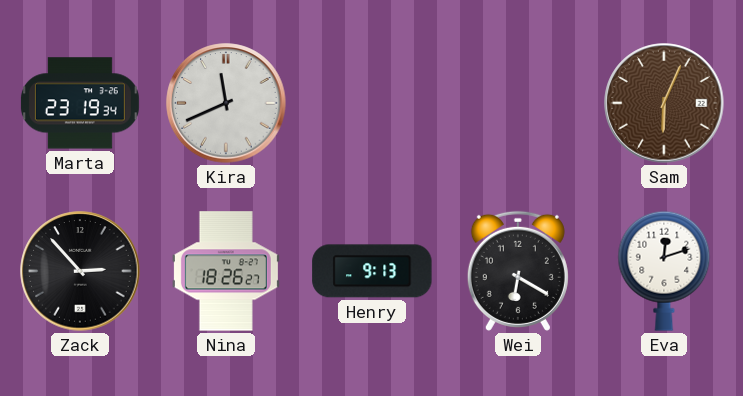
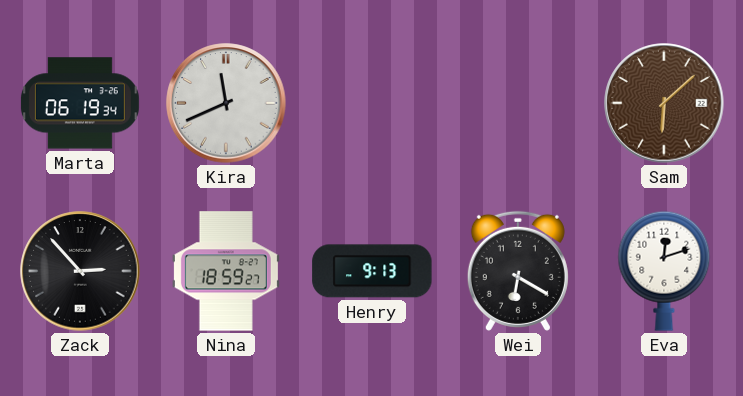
Marta: 23:19 -> 06:19 (80, 103)
Sam: 6:04 -> 6:08 (664, 103)
Nina: 18:26 -> 18:59 (226, 271)
